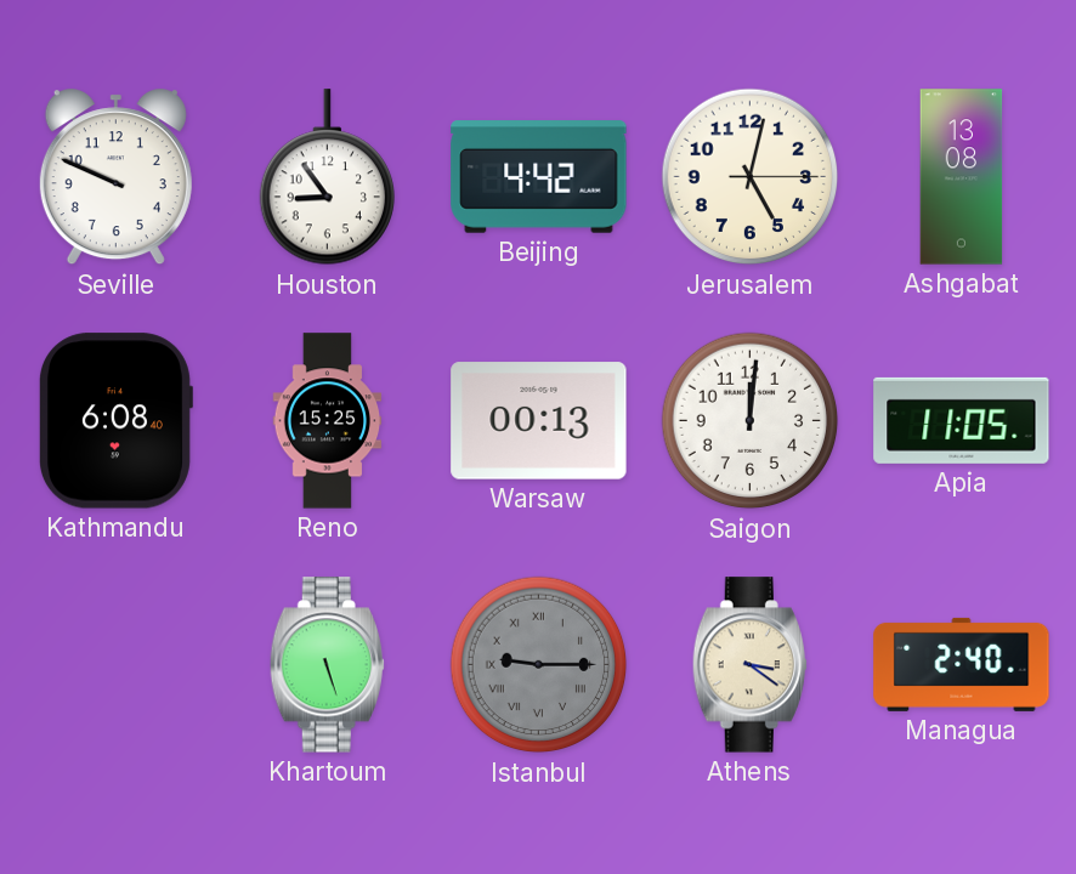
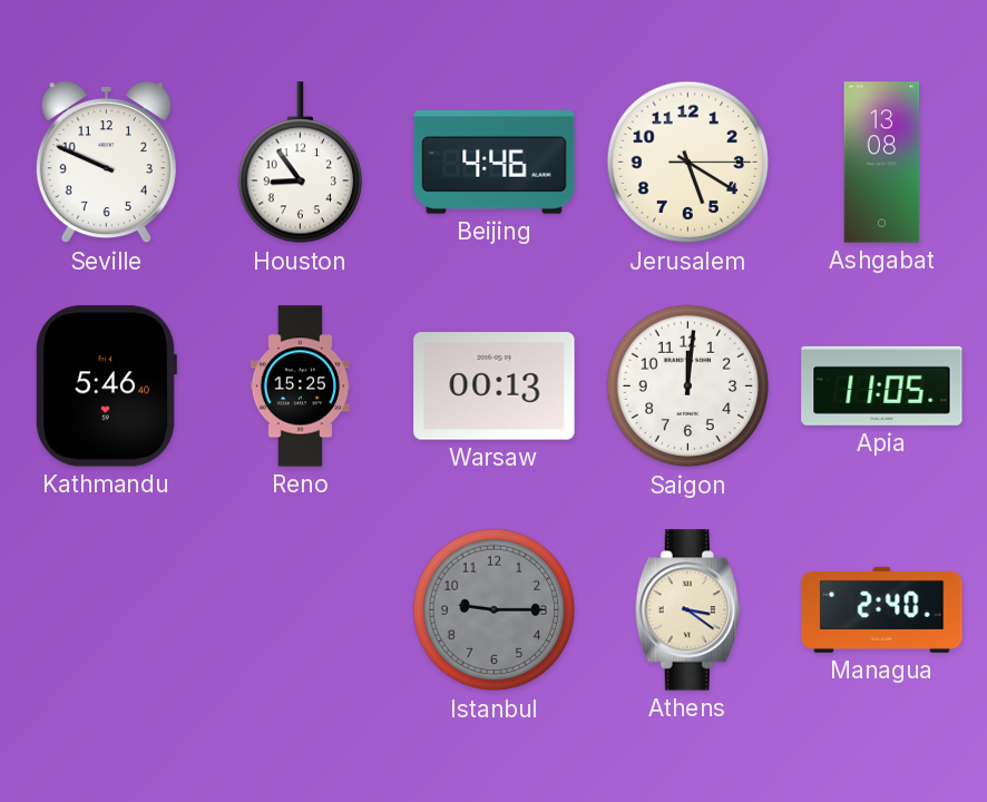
Beijing: 4:42 -> 4:46 (495, 163)
Jerusalem: 5:02 -> 5:20 (688, 163)
Kathmandu: 6:08 -> 5:46 (106, 387)
Khartoum: 5:27 -> none (327, 665)
Istanbul numerals: Roman -> Arabic (495, 610)
